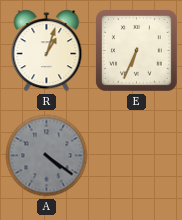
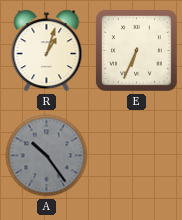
A: 4:21 -> 10:24 (47, 156)
